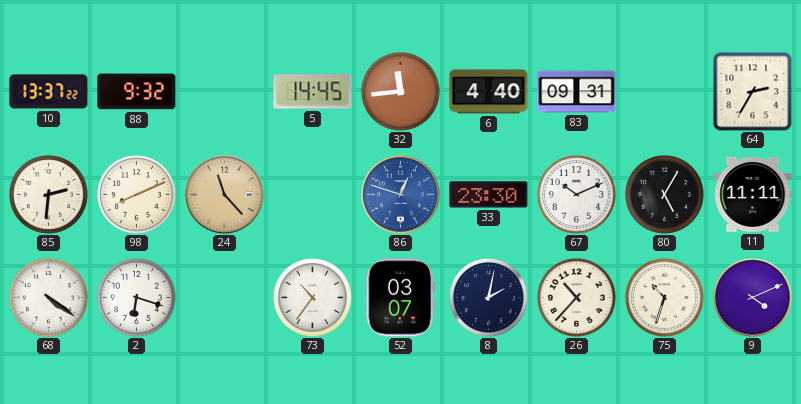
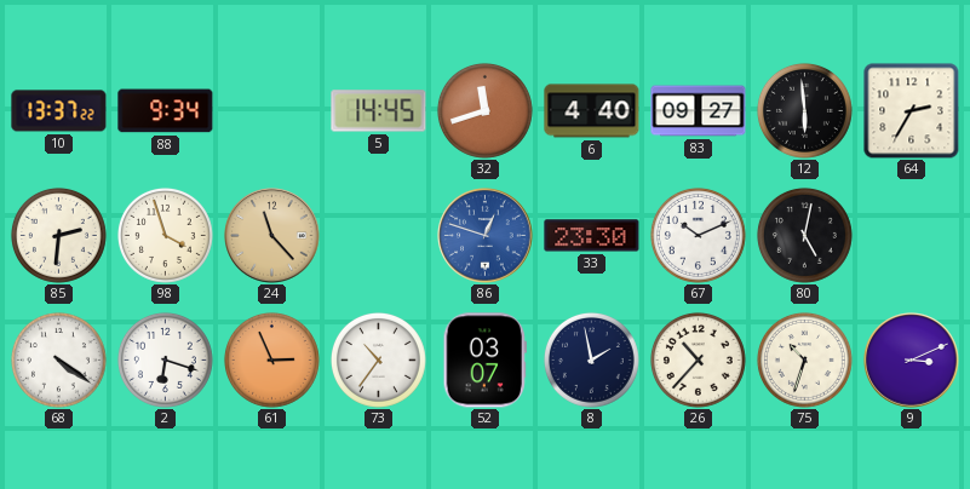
88: 9:32 -> 9:34 (166, 111)
32: 11:44 -> 11:42 (484, 110)
83: 09:31 -> 09:27 (699, 111)
12: none -> 5:59 (804, 110)
98: 8:11 -> 3:57 (165, 235)
80: 5:05 -> 5:02 (804, 235)
11: 11:11 -> none (753, 194)
61: none -> 2:56 (271, 359)
8: 2:02 -> 1:58 (591, 359)
9: 4:11 -> 3:11 (912, 361)
